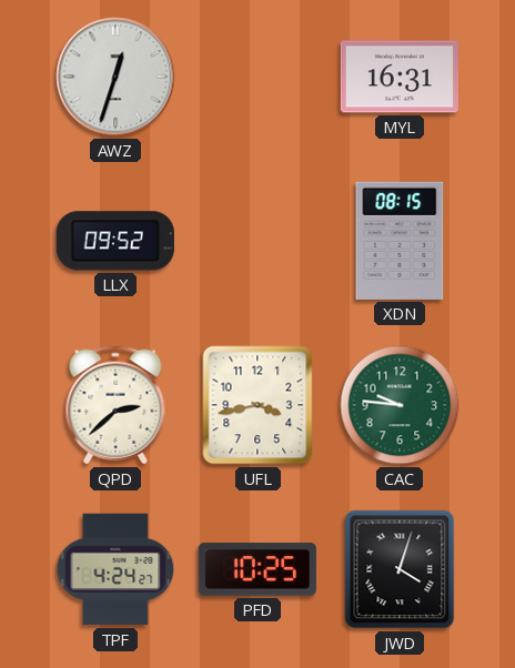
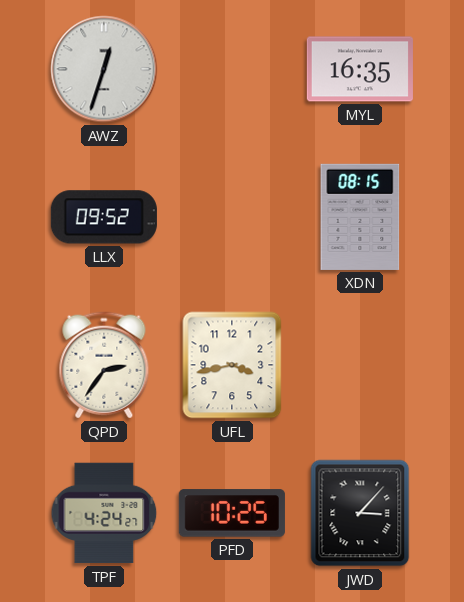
MYL: 16:31 -> 16:35 (360, 69)
QPD: 2:38 -> 2:36 (104, 365)
CAC: 9:46 -> none (400, 405)
JWD: 4:03 -> 3:07 (360, 513)
